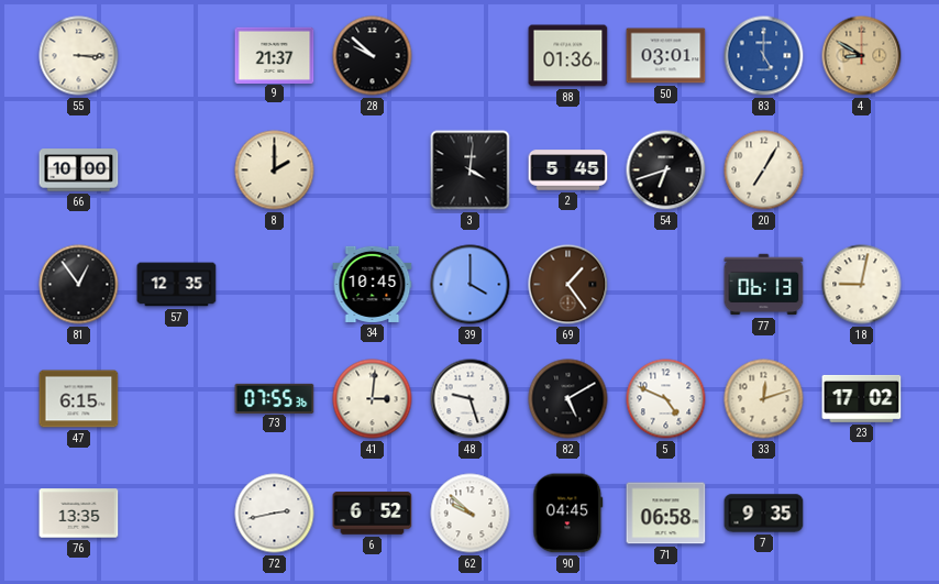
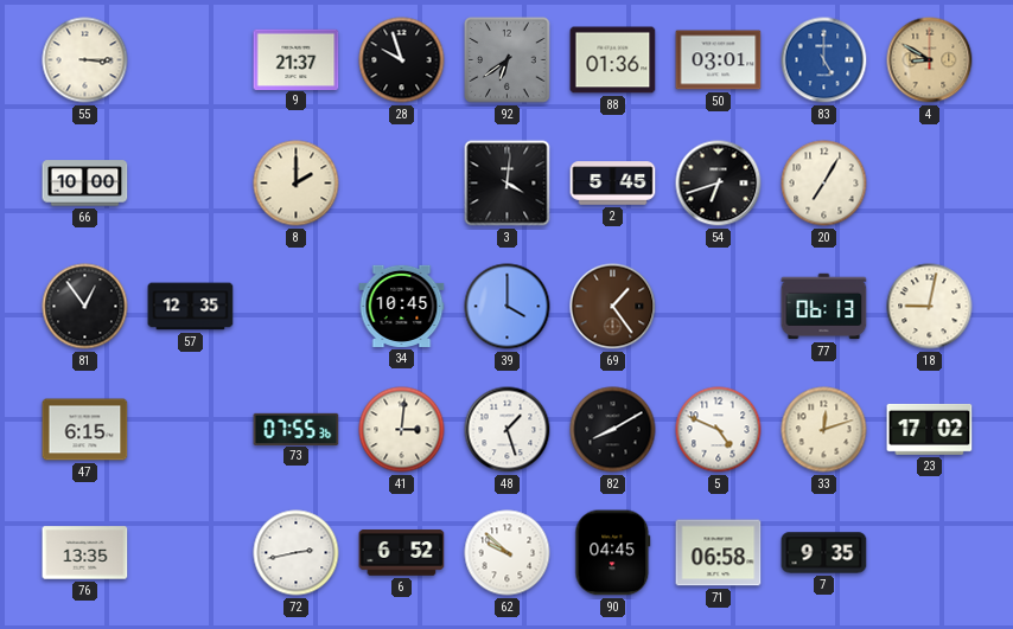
28: 9:52 -> 9:57 (402, 60)
92: none -> 6:39 (508, 60)
48: 9:27 -> 1:27 (508, 430)
82: 5:10 -> 8:10 (613, 430)
